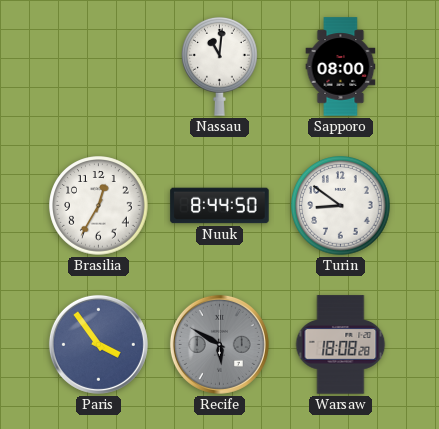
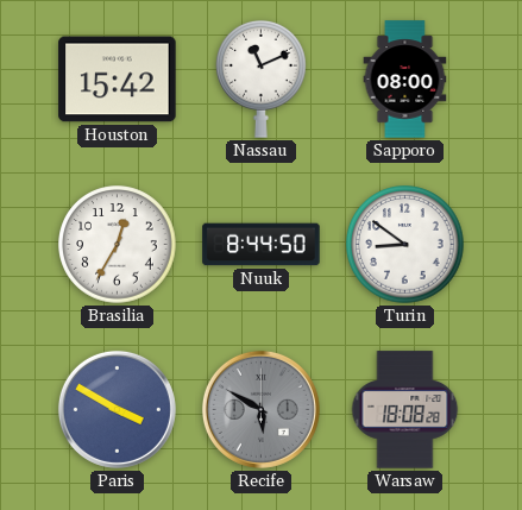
Houston: none -> 15:42 (118, 80)
Nassau: 11:01 -> 11:11 (262, 78)
Paris: 3:54 -> 3:50 (117, 409)
